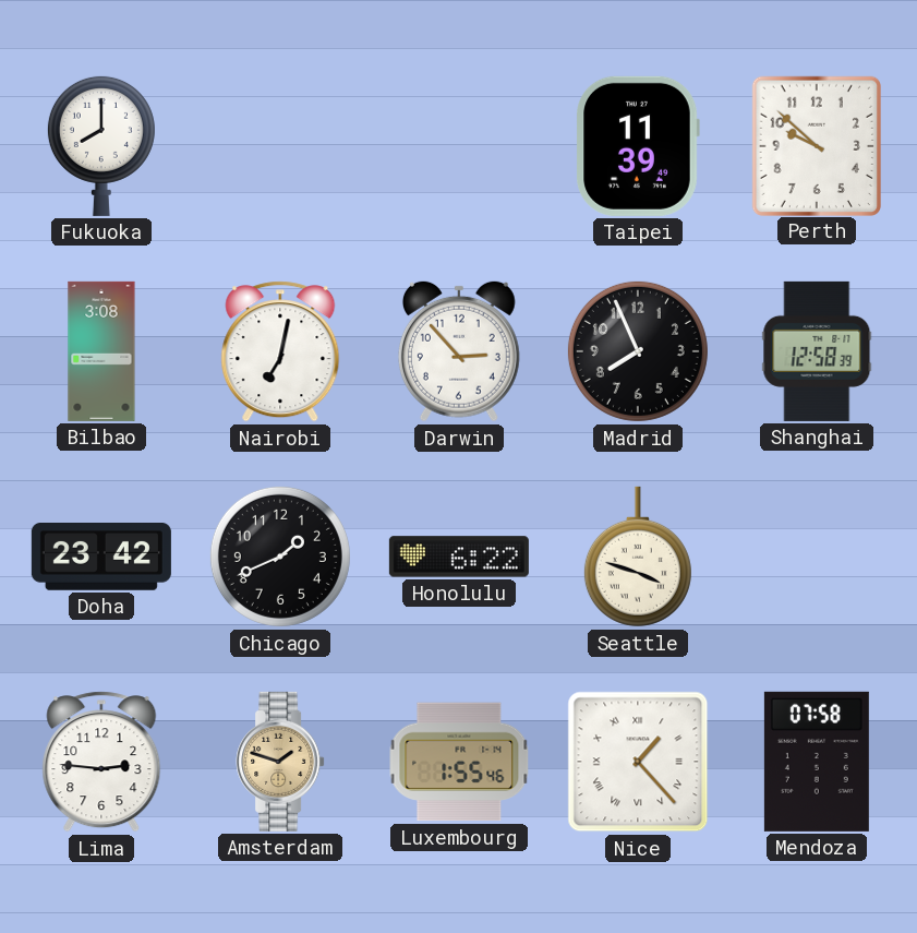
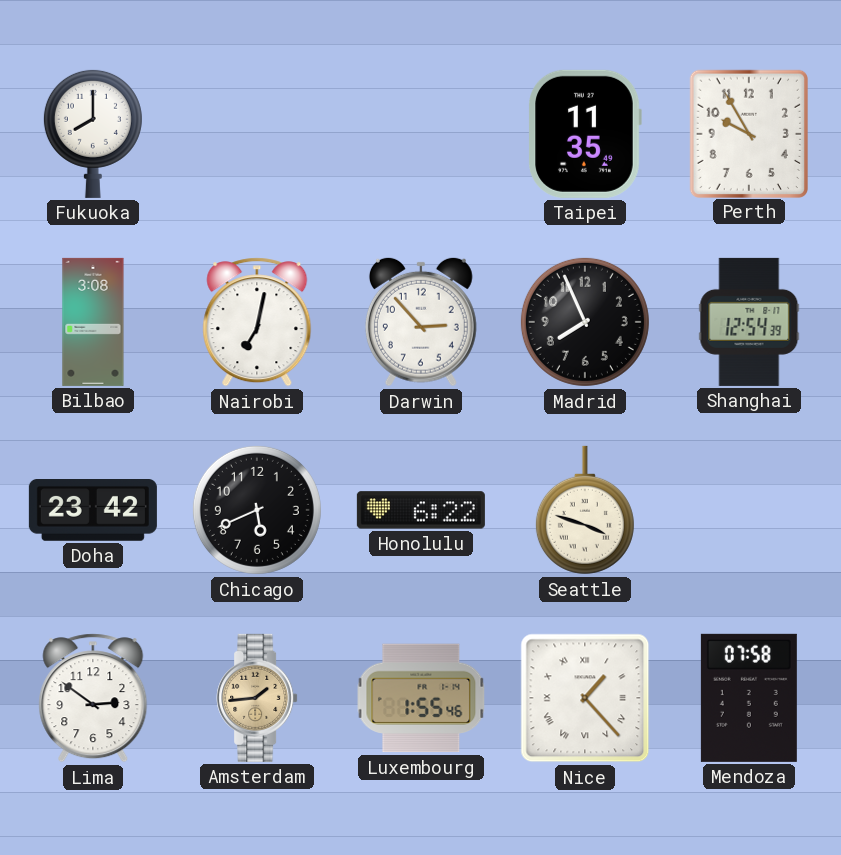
Taipei: 11:39 -> 11:35 (585, 134)
Perth: 9:52 -> 9:55 (749, 133)
Shanghai: 12:58 -> 12:54 (749, 322)
Chicago: 1:41 -> 5:41 (257, 510)
Lima: 2:46 -> 2:51 (93, 698)
Amsterdam: 1:48 -> 1:44 (257, 698)
